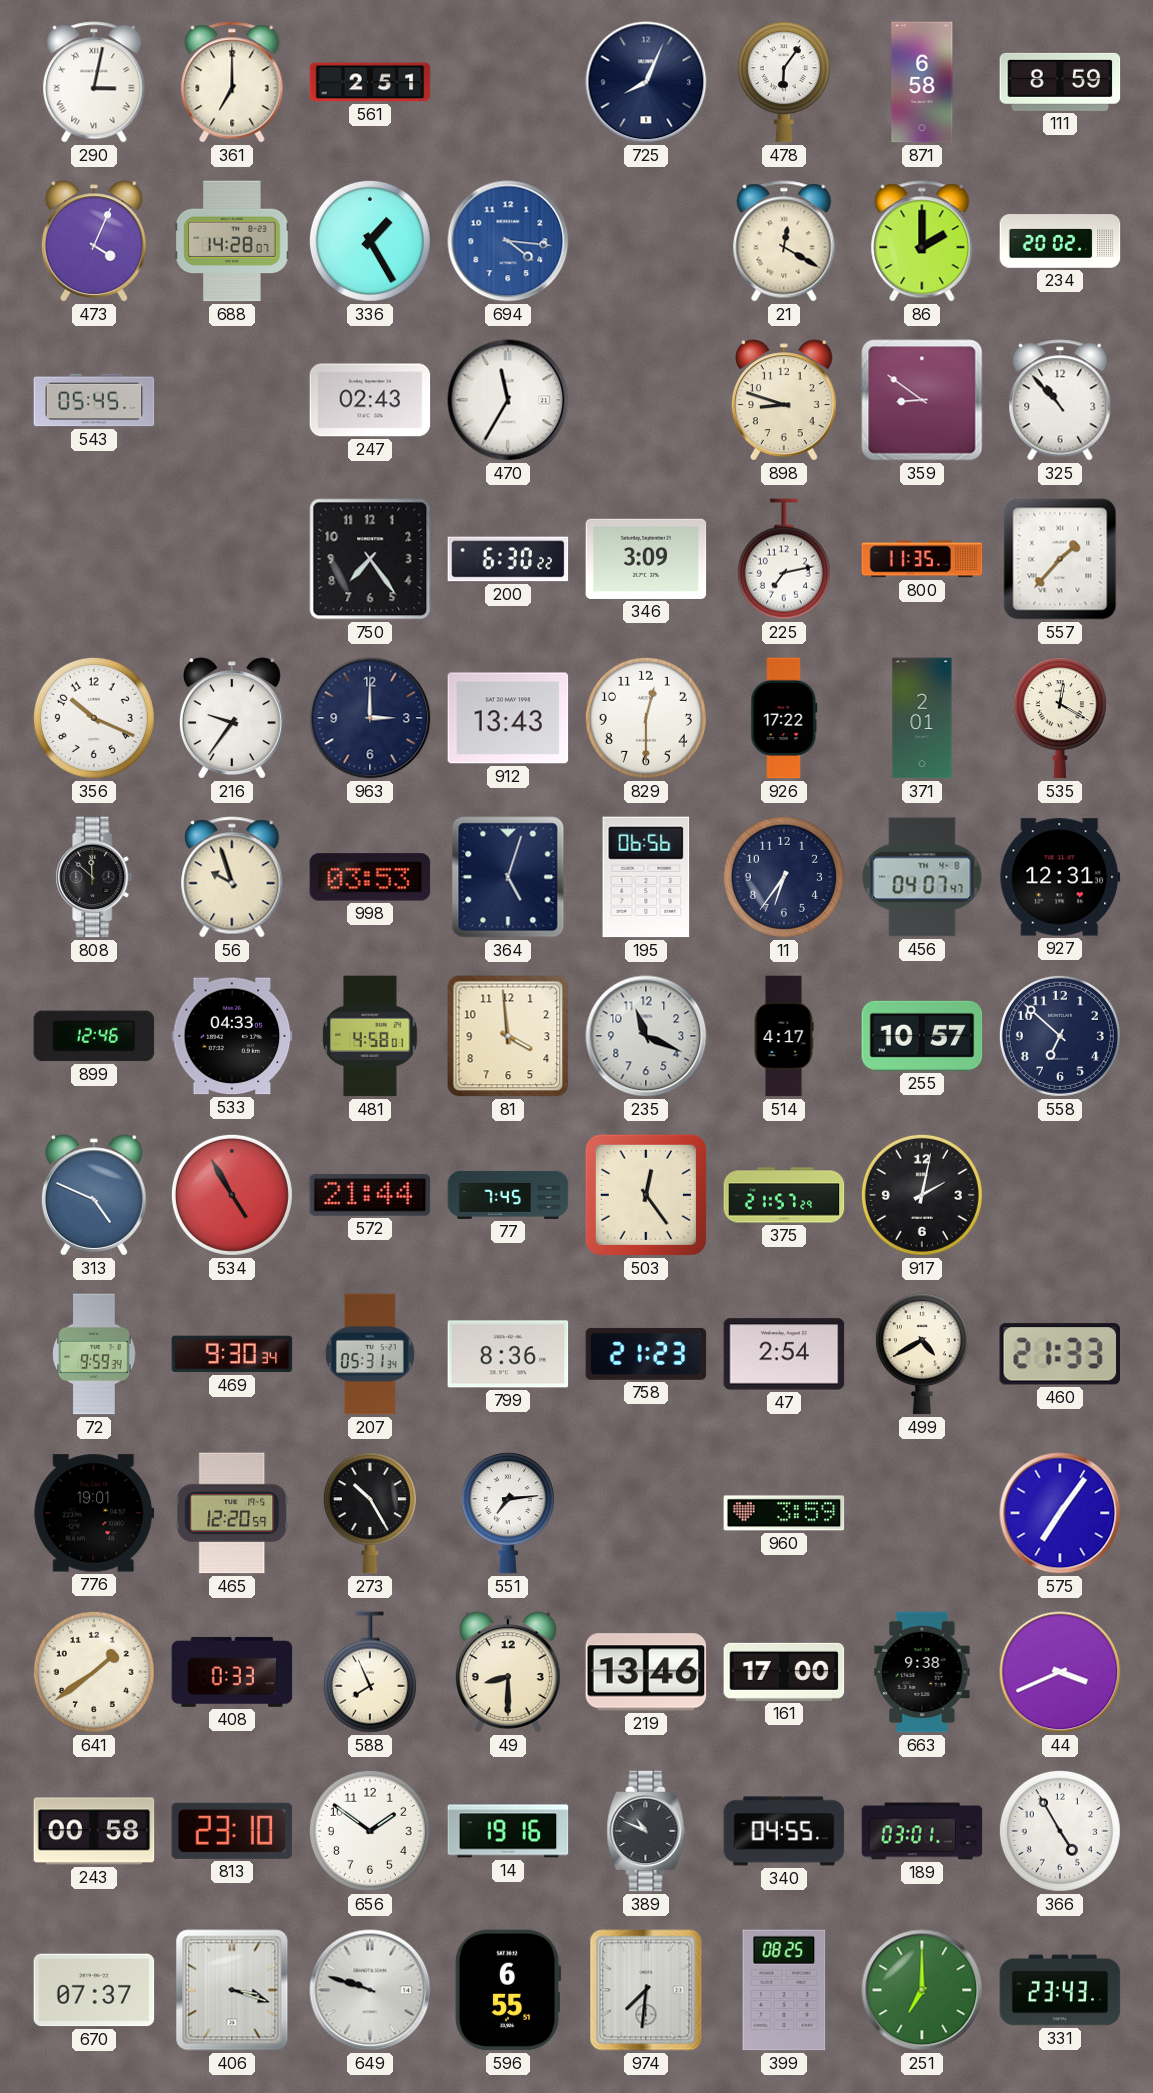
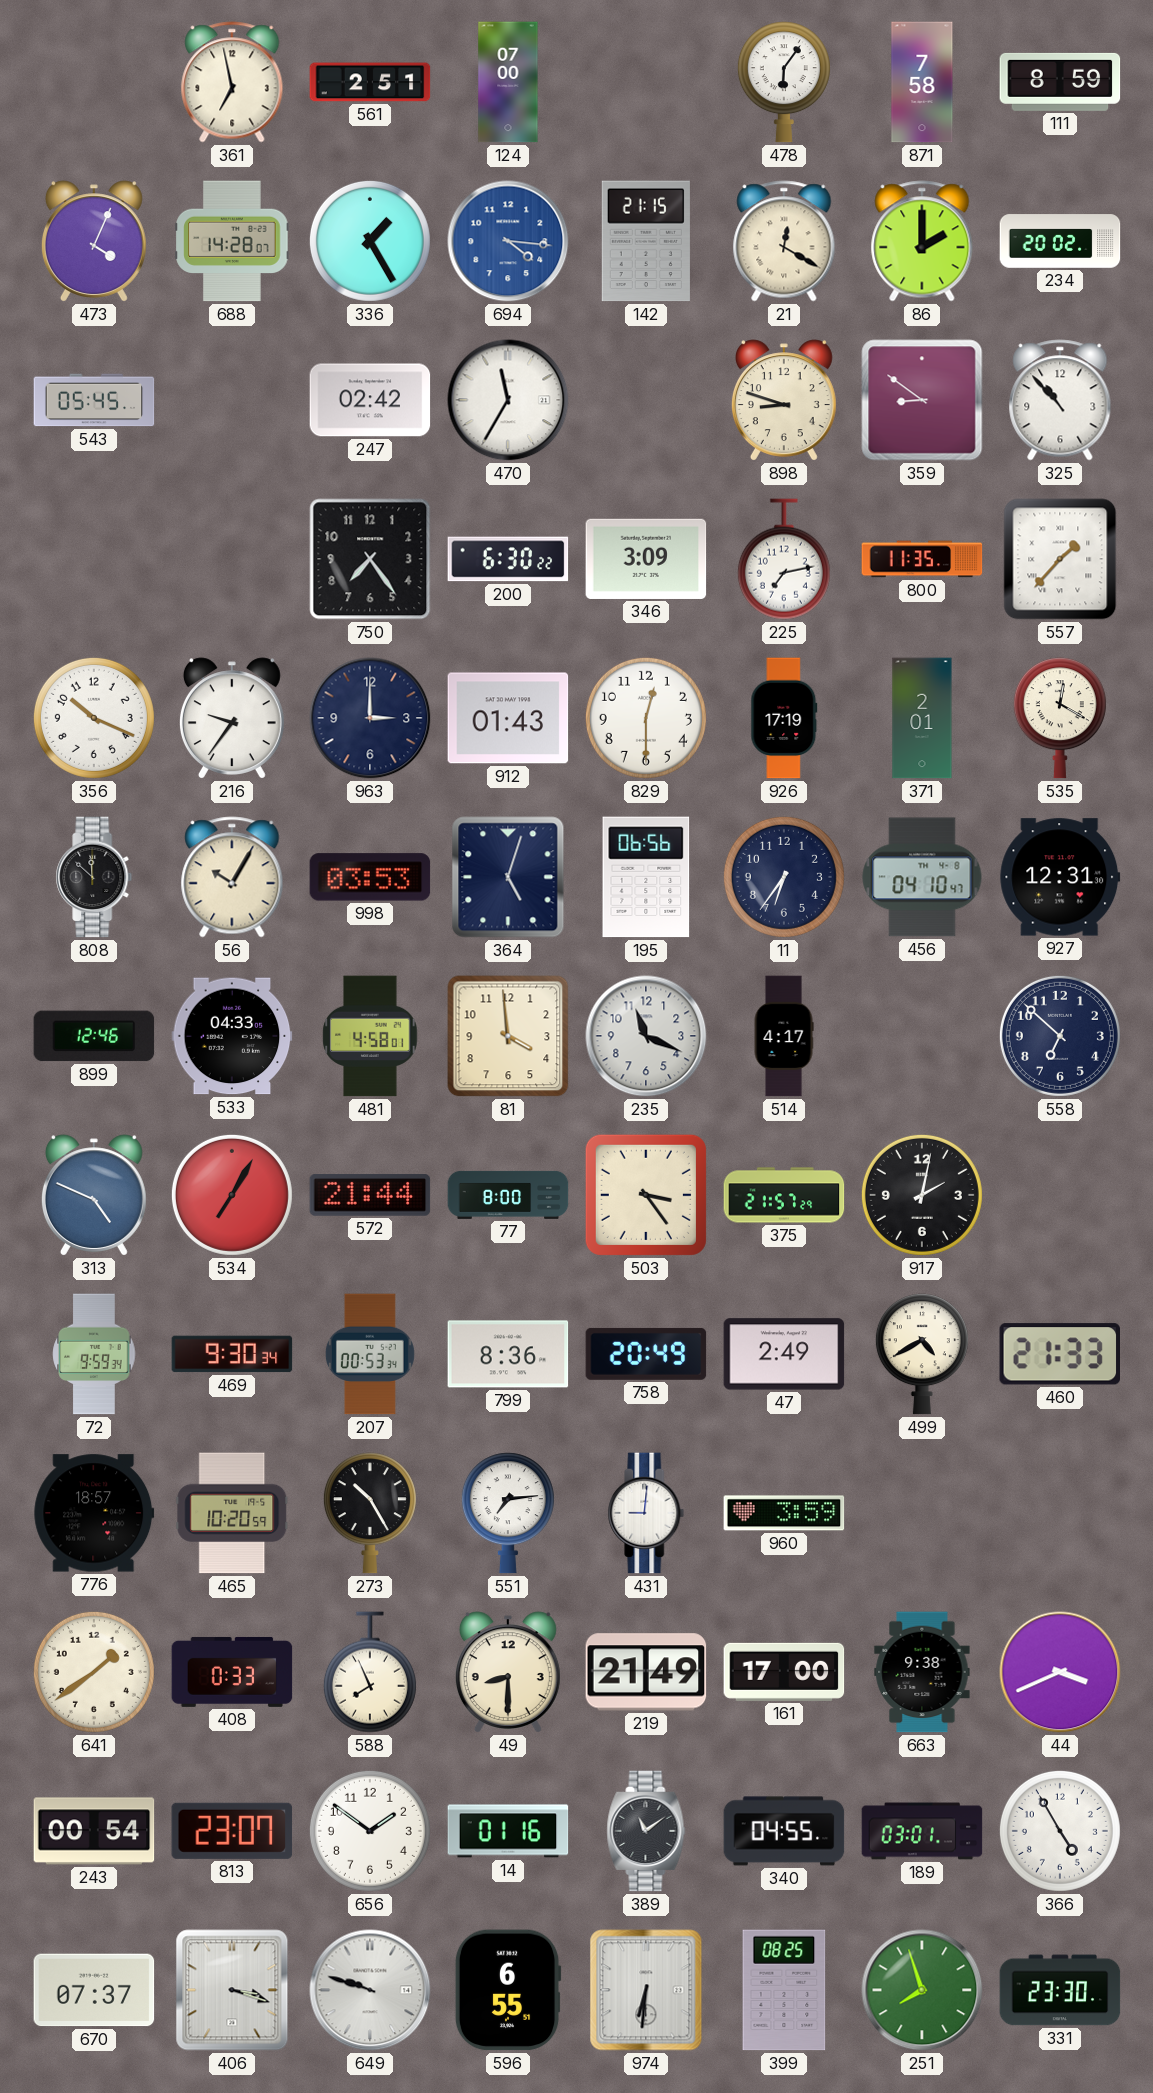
290: 3:02 -> none (94, 82)
361: 7:00 -> 6:58 (232, 82)
124: none -> 07:00 (508, 82)
725: 8:04 -> none (646, 82)
871: 6:58 -> 7:58 (922, 82)
142: none -> 21:15 (646, 241)
247: 02:43 -> 02:42 (370, 400)
912: 13:43 -> 01:43 (508, 718)
926: 17:22 -> 17:19 (784, 718)
56: 9:57 -> 10:05 (232, 877)
456: 04:07 -> 04:10 (922, 877)
255: 10:57 -> none (922, 1036)
534: 4:55 -> 7:05 (232, 1195)
77: 7:45 -> 8:00 (508, 1195)
503: 12:24 -> 3:24 (646, 1195)
207: 05:31 -> 00:53 (370, 1354)
758: 21:23 -> 20:49 (646, 1354)
47: 2:54 -> 2:49 (784, 1354)
776: 19:01 -> 18:57 (94, 1513)
465: 12:20 -> 10:20 (232, 1513)
431: none -> 9:01 (646, 1513)
575: 7:06 -> none (1060, 1513)
219: 13:46 -> 21:49 (646, 1672)
243: 00:58 -> 00:54 (94, 1831)
813: 23:10 -> 23:07 (232, 1831)
14: 19:16 -> 01:16 (508, 1831)
389: 10:49 -> 11:09 (646, 1831)
974: 7:31 -> 6:31 (646, 1990)
251: 7:00 -> 7:57 (922, 1990)
331: 23:43 -> 23:30 (1060, 1990)
